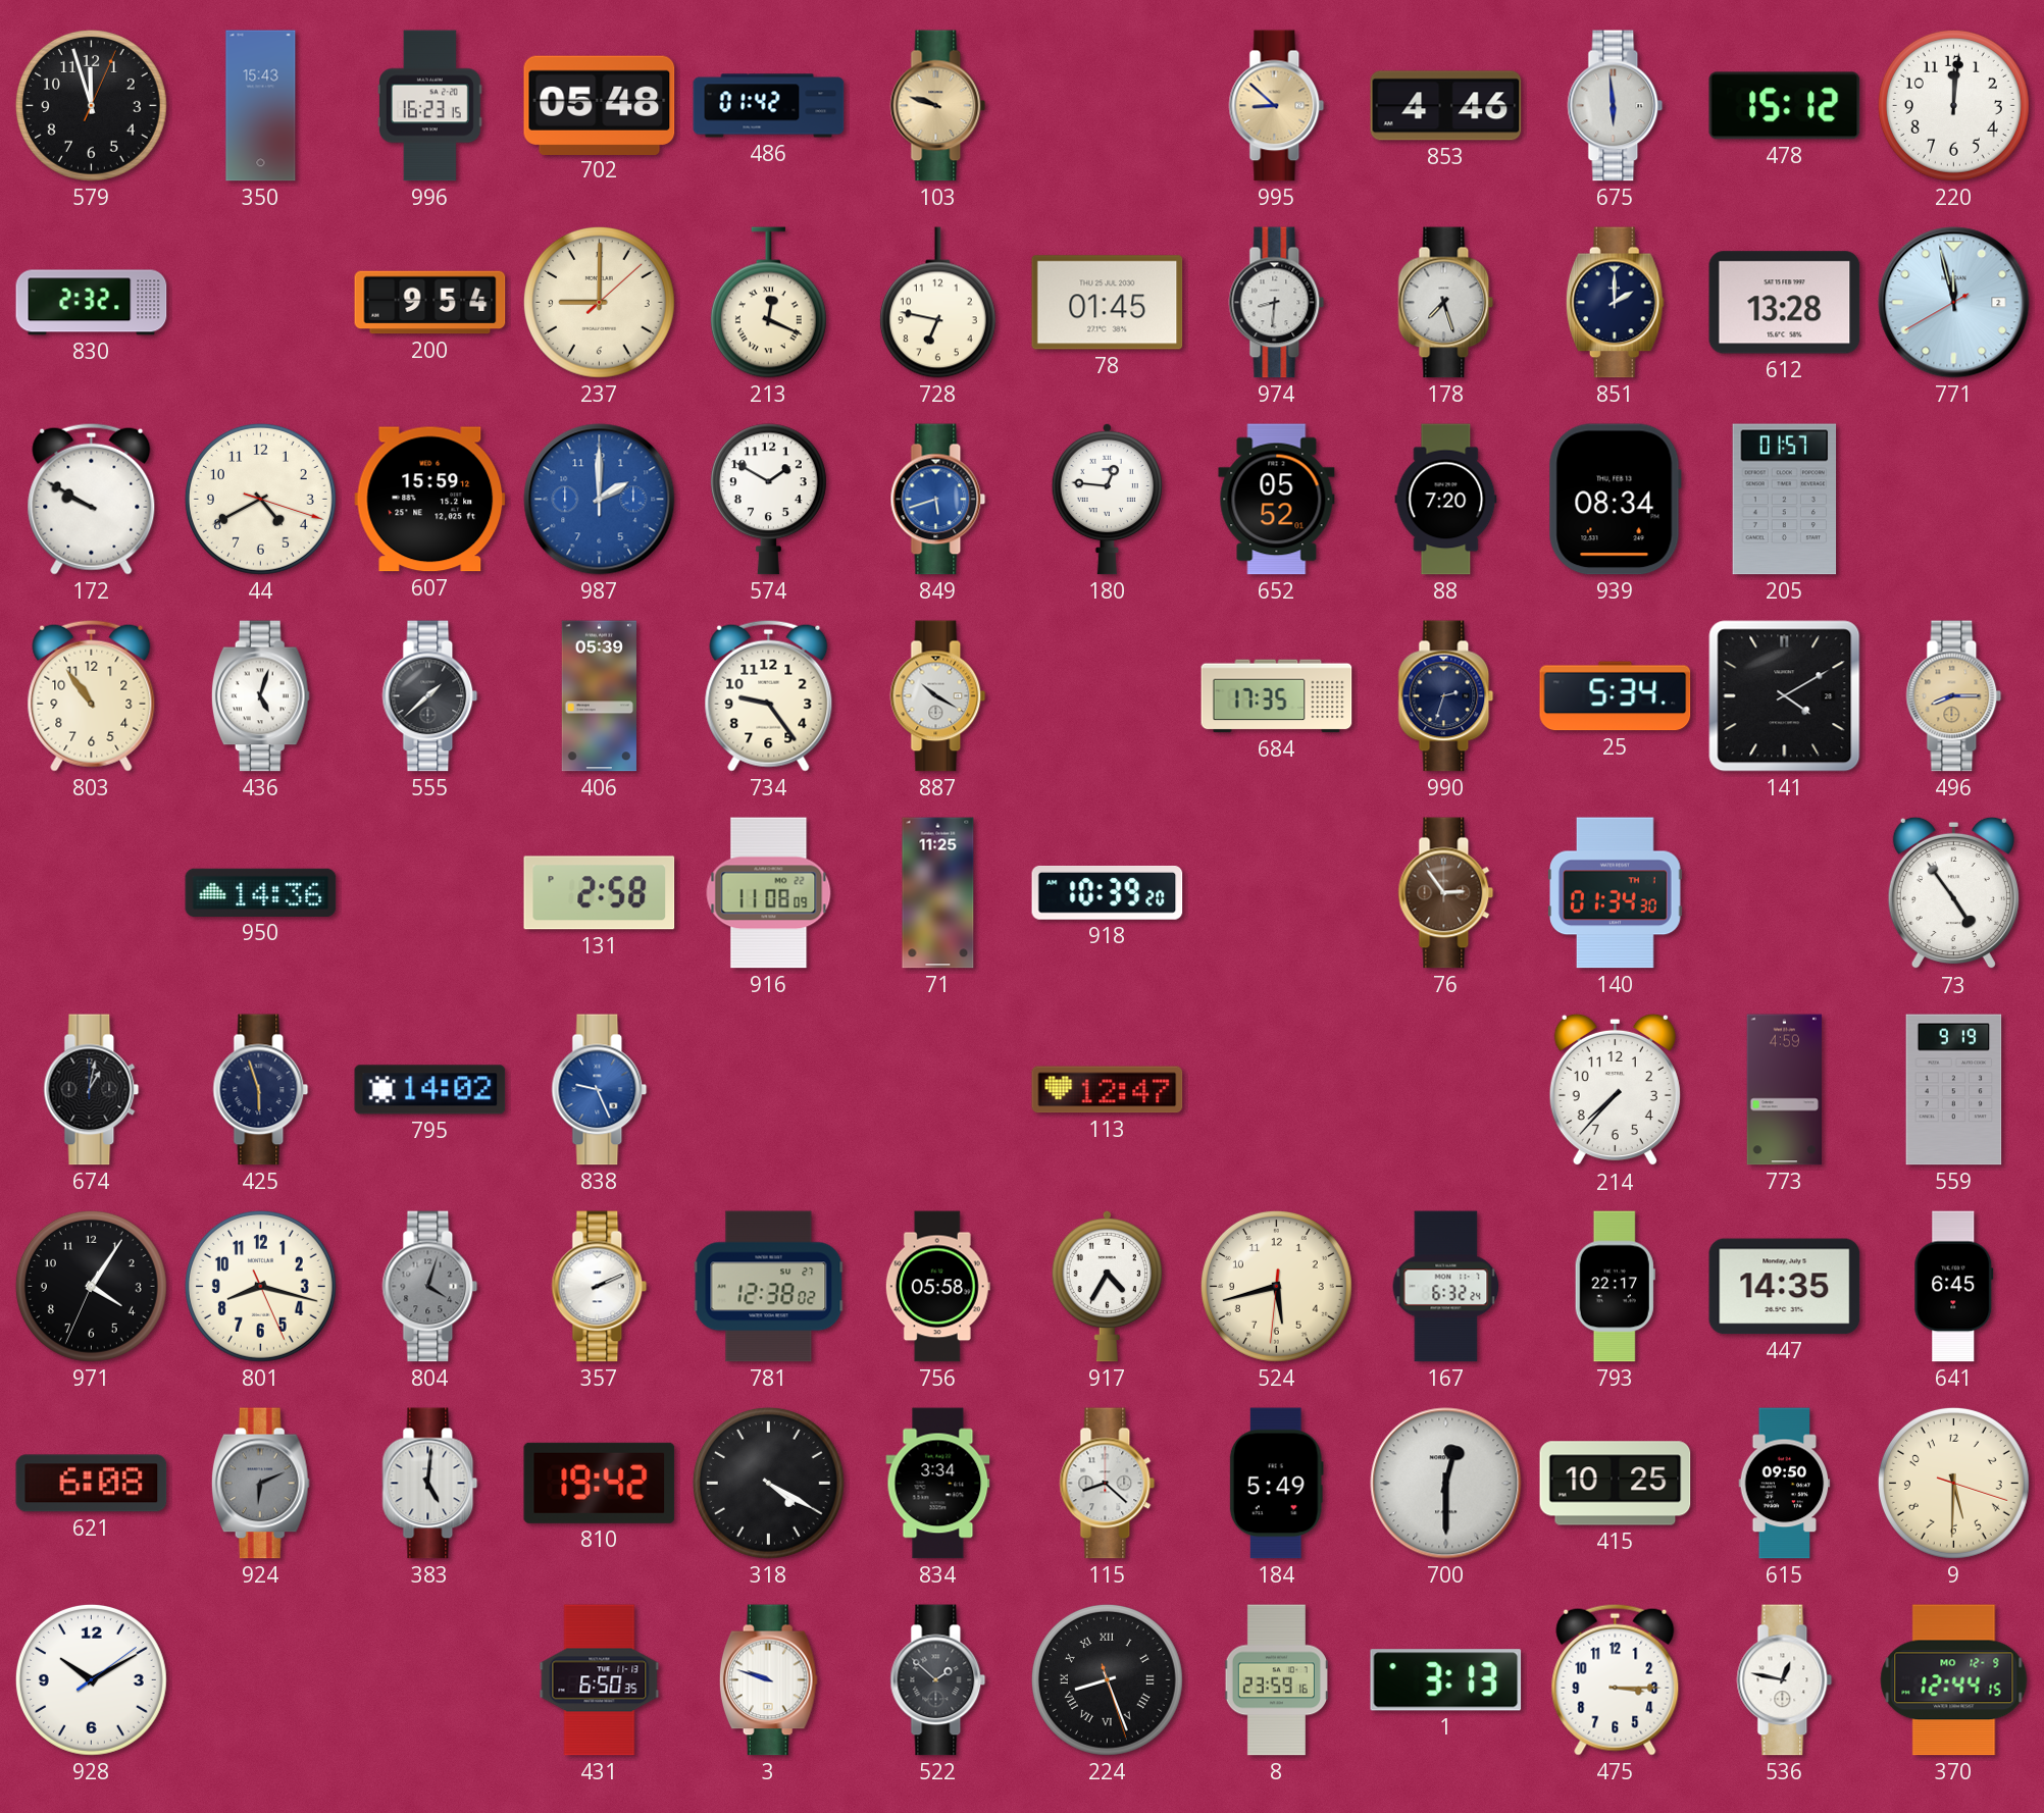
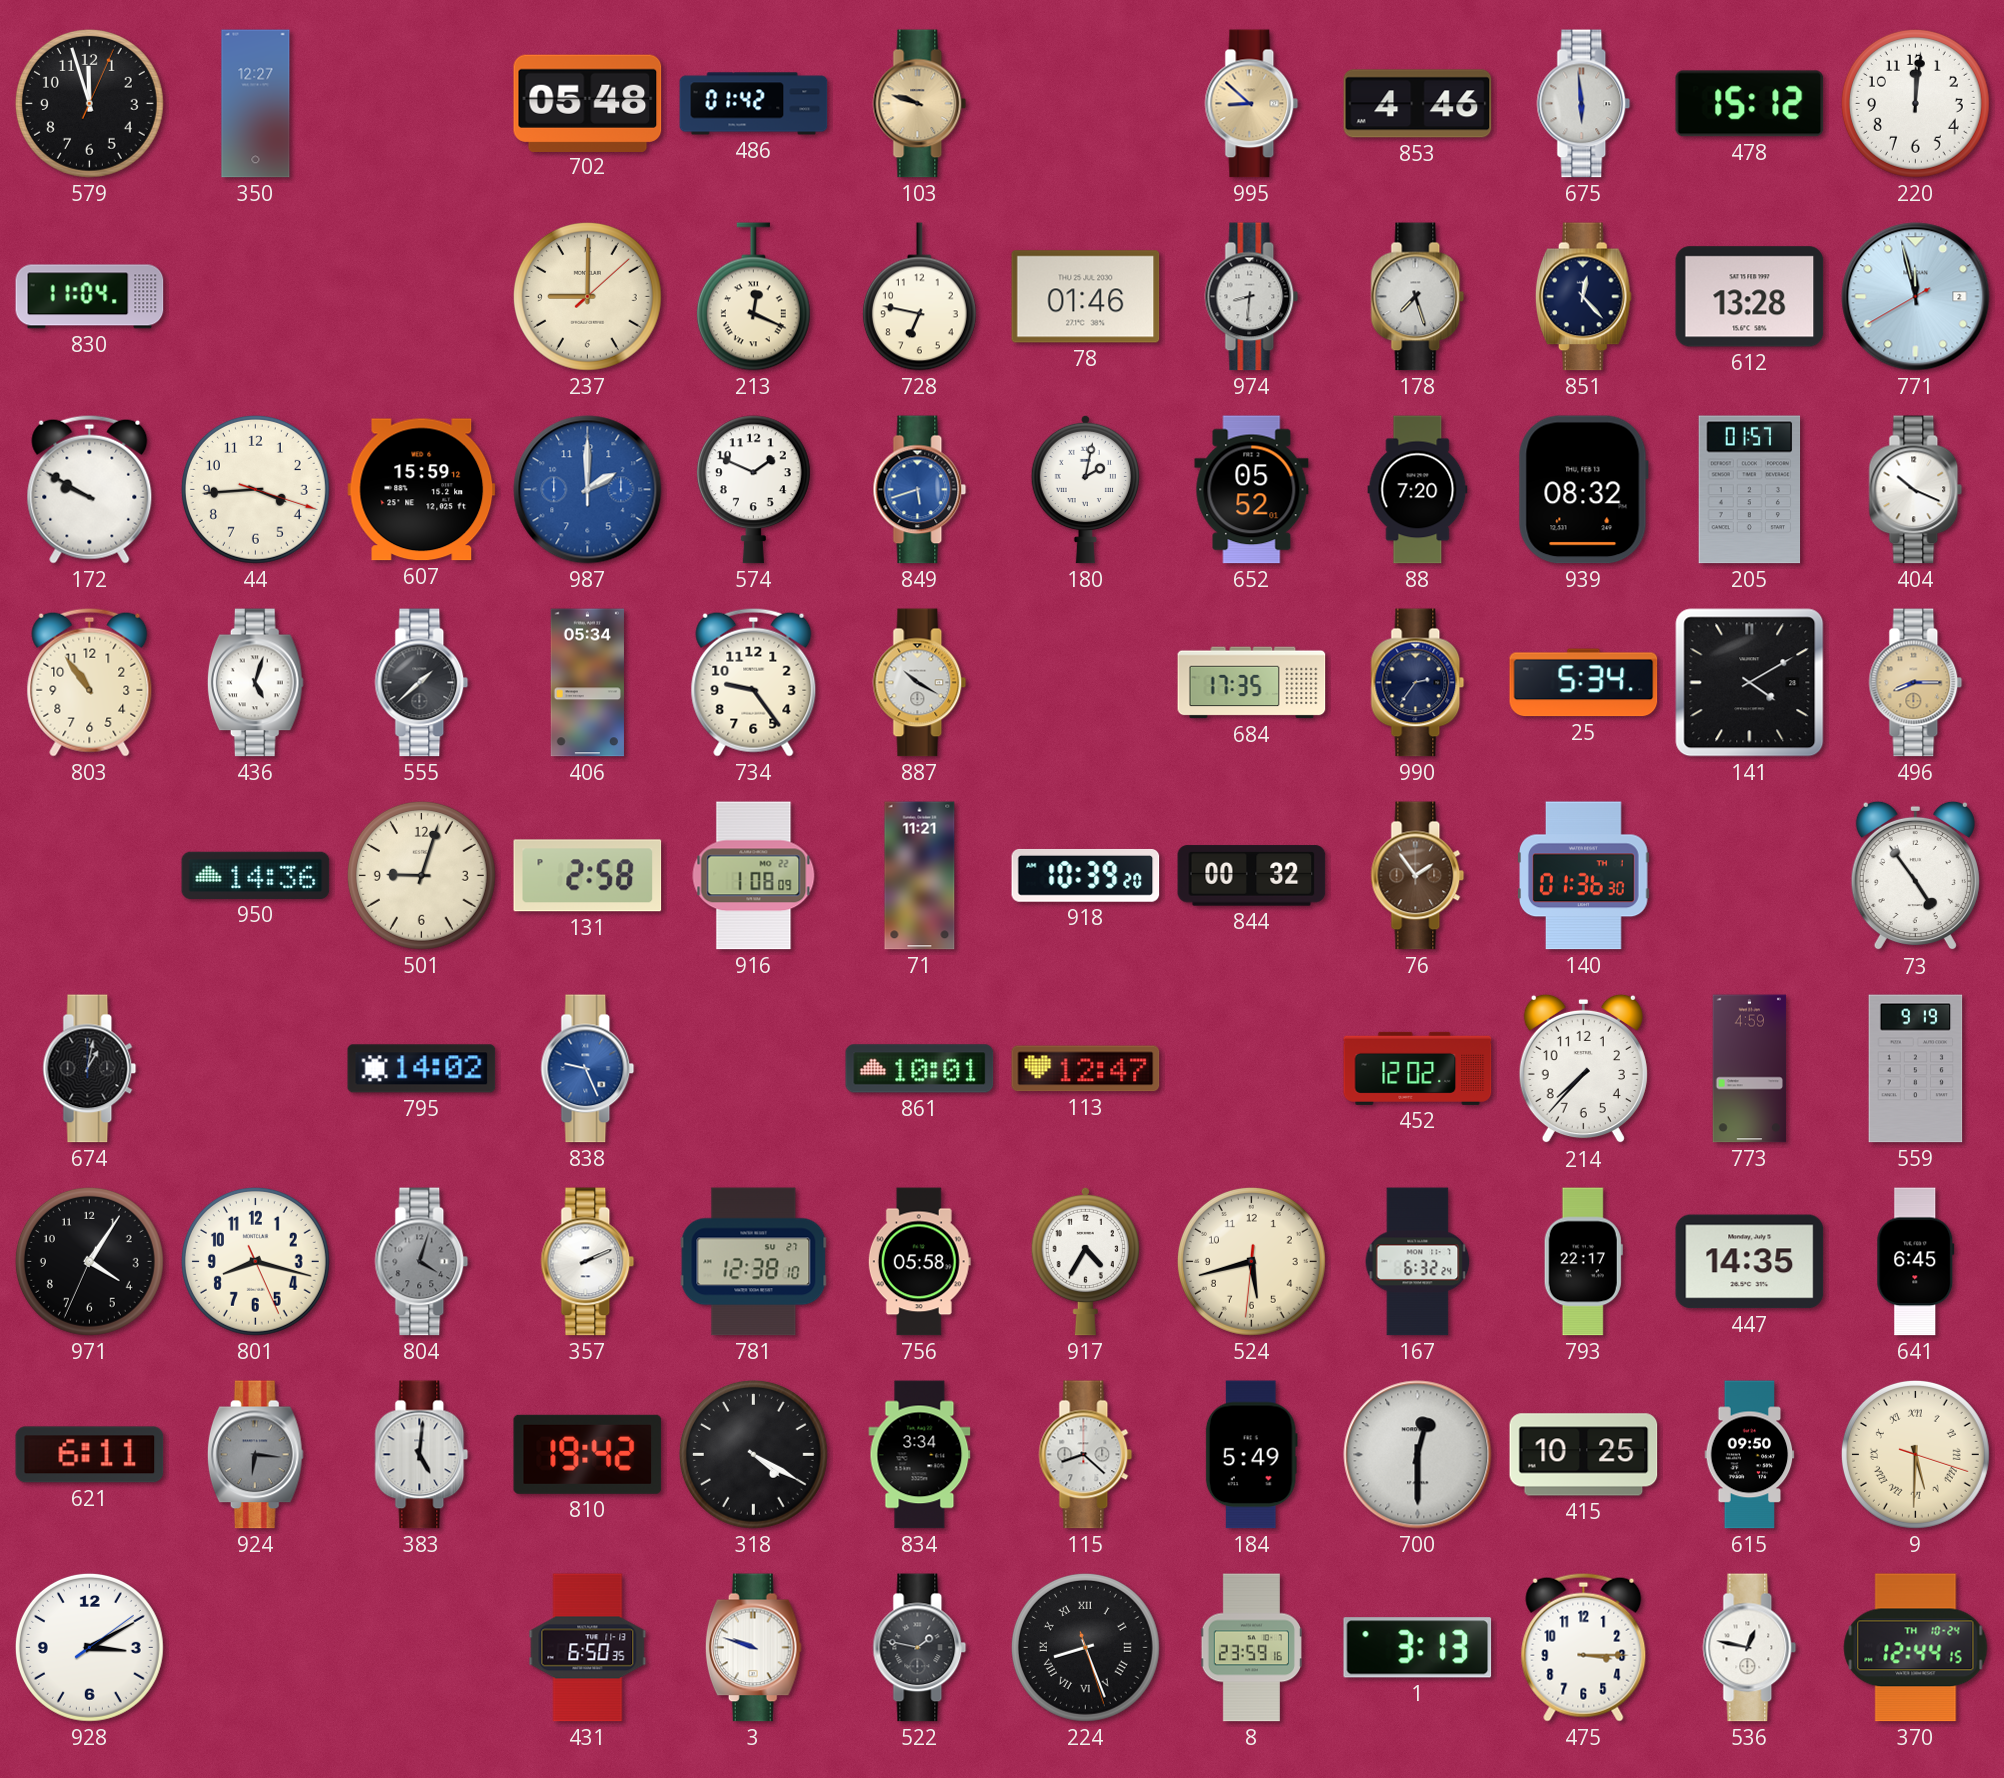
350: 15:43 -> 12:27 (256, 104)
996: 16:23 -> none (429, 106)
830: 2:32 -> 11:04 (90, 297)
200: 9:54 -> none (430, 303)
78: 01:45 -> 01:46 (1086, 297)
851: 2:00 -> 12:23 (1583, 297)
44: 4:40 -> 3:44 (255, 489)
574: 1:50 -> 1:49 (753, 490)
180: 12:46 -> 2:02 (1085, 489)
939: 08:34 -> 08:32 (1583, 490)
404: none -> 10:19 (1916, 490)
406: 05:39 -> 05:34 (587, 683)
990: 2:33 -> 2:36 (1418, 683)
501: none -> 9:03 (421, 875)
916: 11:08 -> 1:08 (754, 876)
71: 11:25 -> 11:21 (920, 876)
844: none -> 00:32 (1252, 876)
76: 2:54 -> 1:54 (1418, 876)
140: 01:34 -> 01:36 (1584, 876)
425: 5:57 -> none (261, 1090)
861: none -> 10:01 (920, 1069)
452: none -> 12:02 (1418, 1068)
781: 12:38:02 -> 12:38:10 (754, 1262)
621: 6:08 -> 6:11 (90, 1455)
924: 6:11 -> 6:16 (255, 1455)
9 numerals: Arabic -> Roman (1915, 1454)
928: 10:10 -> 3:10 (89, 1647)
522: 1:52 -> 1:47 (920, 1648)
370 date: MO 12-9 -> TH 10-24 (1916, 1648)
